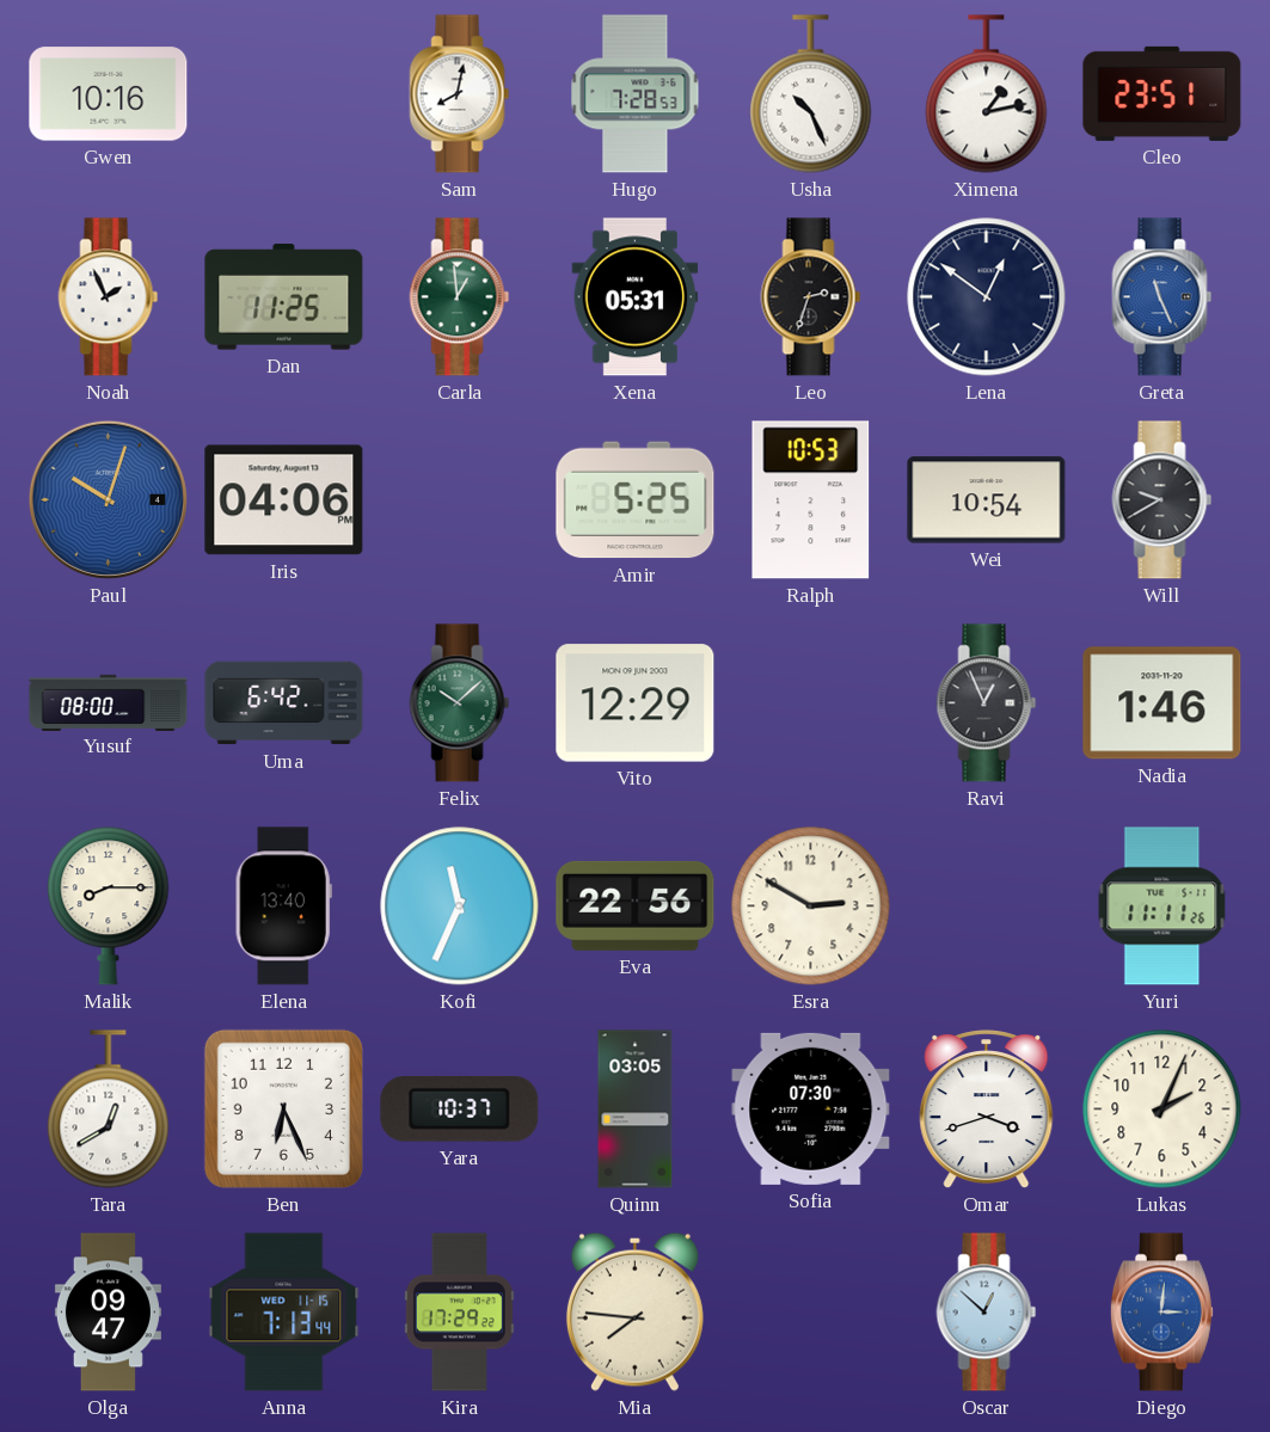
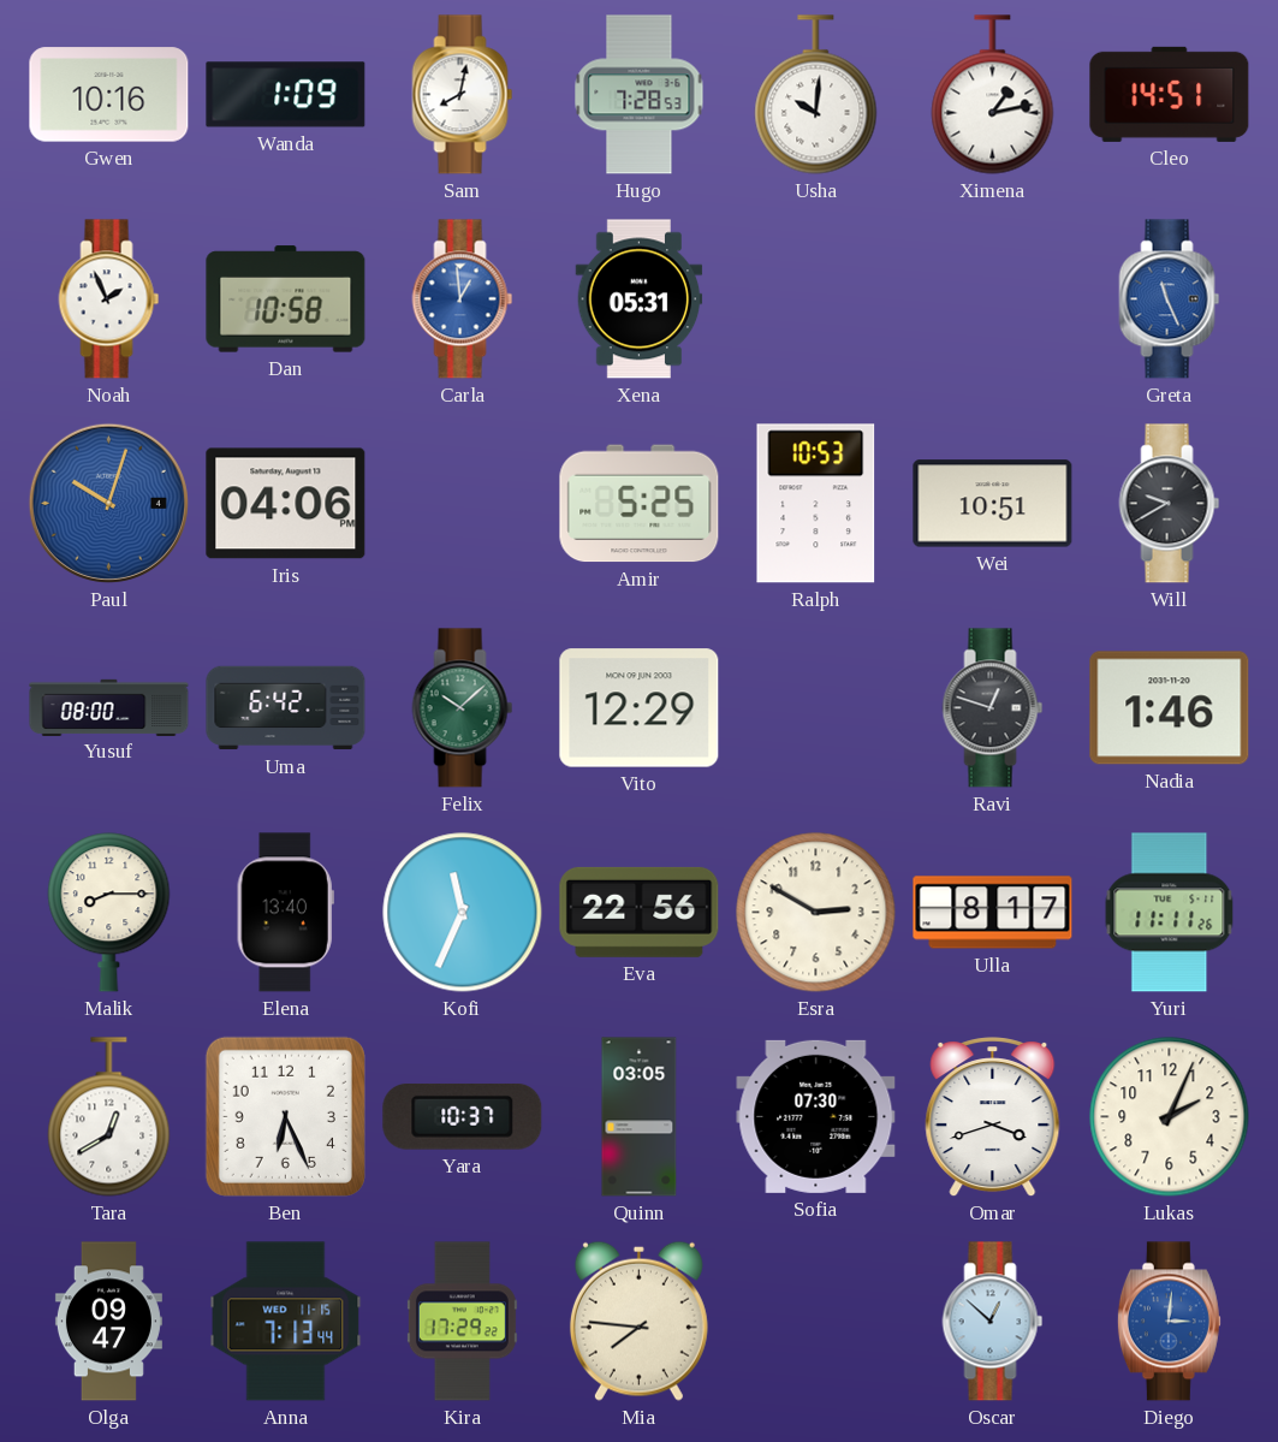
Wanda: none -> 1:09 (286, 95)
Usha: 10:26 -> 10:01 (816, 95)
Cleo: 23:51 -> 14:51 (1170, 94)
Dan: 11:25 -> 10:58 (286, 299)
Carla dial: green -> blue (463, 299)
Leo: 2:33 -> none (811, 297)
Lena: 12:51 -> none (987, 297)
Wei: 10:54 -> 10:51 (993, 504)
Ravi: 12:56 -> 12:48 (993, 708)
Ulla: none -> 8:17 (993, 913)
